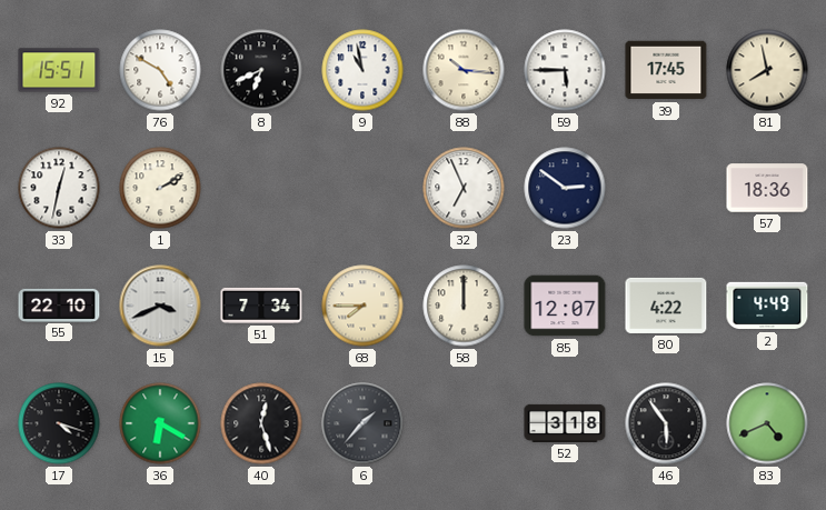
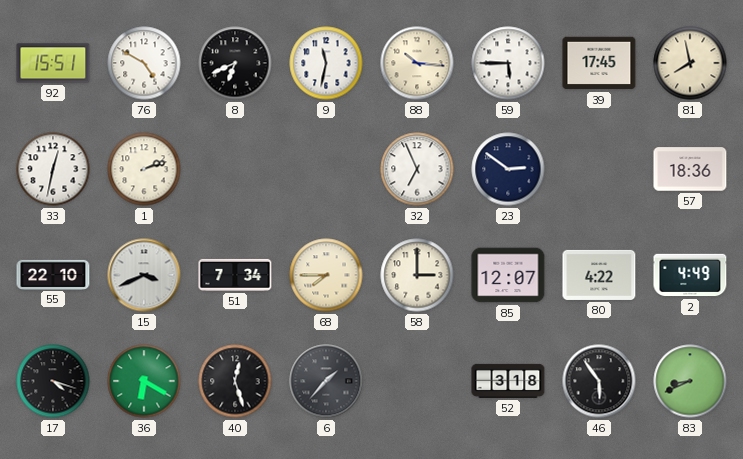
9: 10:58 -> 11:32 (326, 63)
1: 2:10 -> 2:12 (144, 169)
58: 12:00 -> 3:00 (417, 275)
83: 4:41 -> 8:41 (690, 381)
